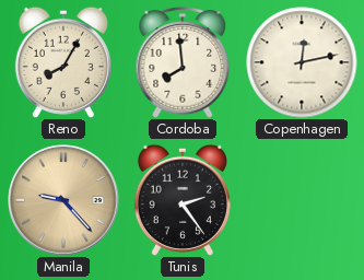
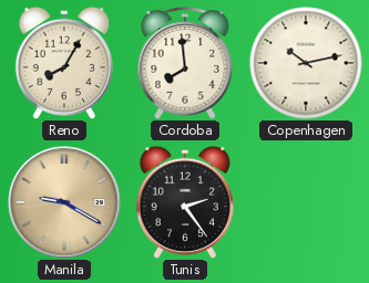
Copenhagen: 12:13 -> 10:13 (306, 63)
Manila: 9:23 -> 9:20 (64, 202)
